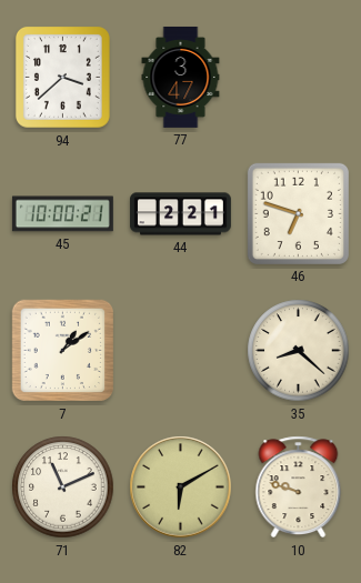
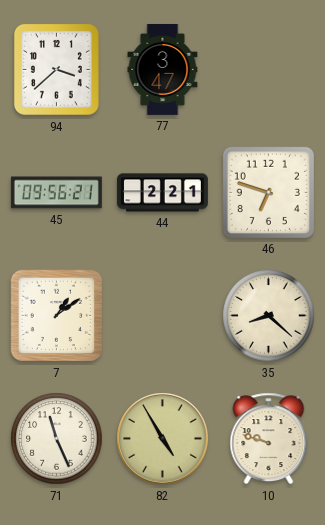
45: 10:00 -> 09:56 (56, 193)
71: 11:11 -> 11:26 (57, 439)
82: 6:10 -> 4:55 (163, 439)
